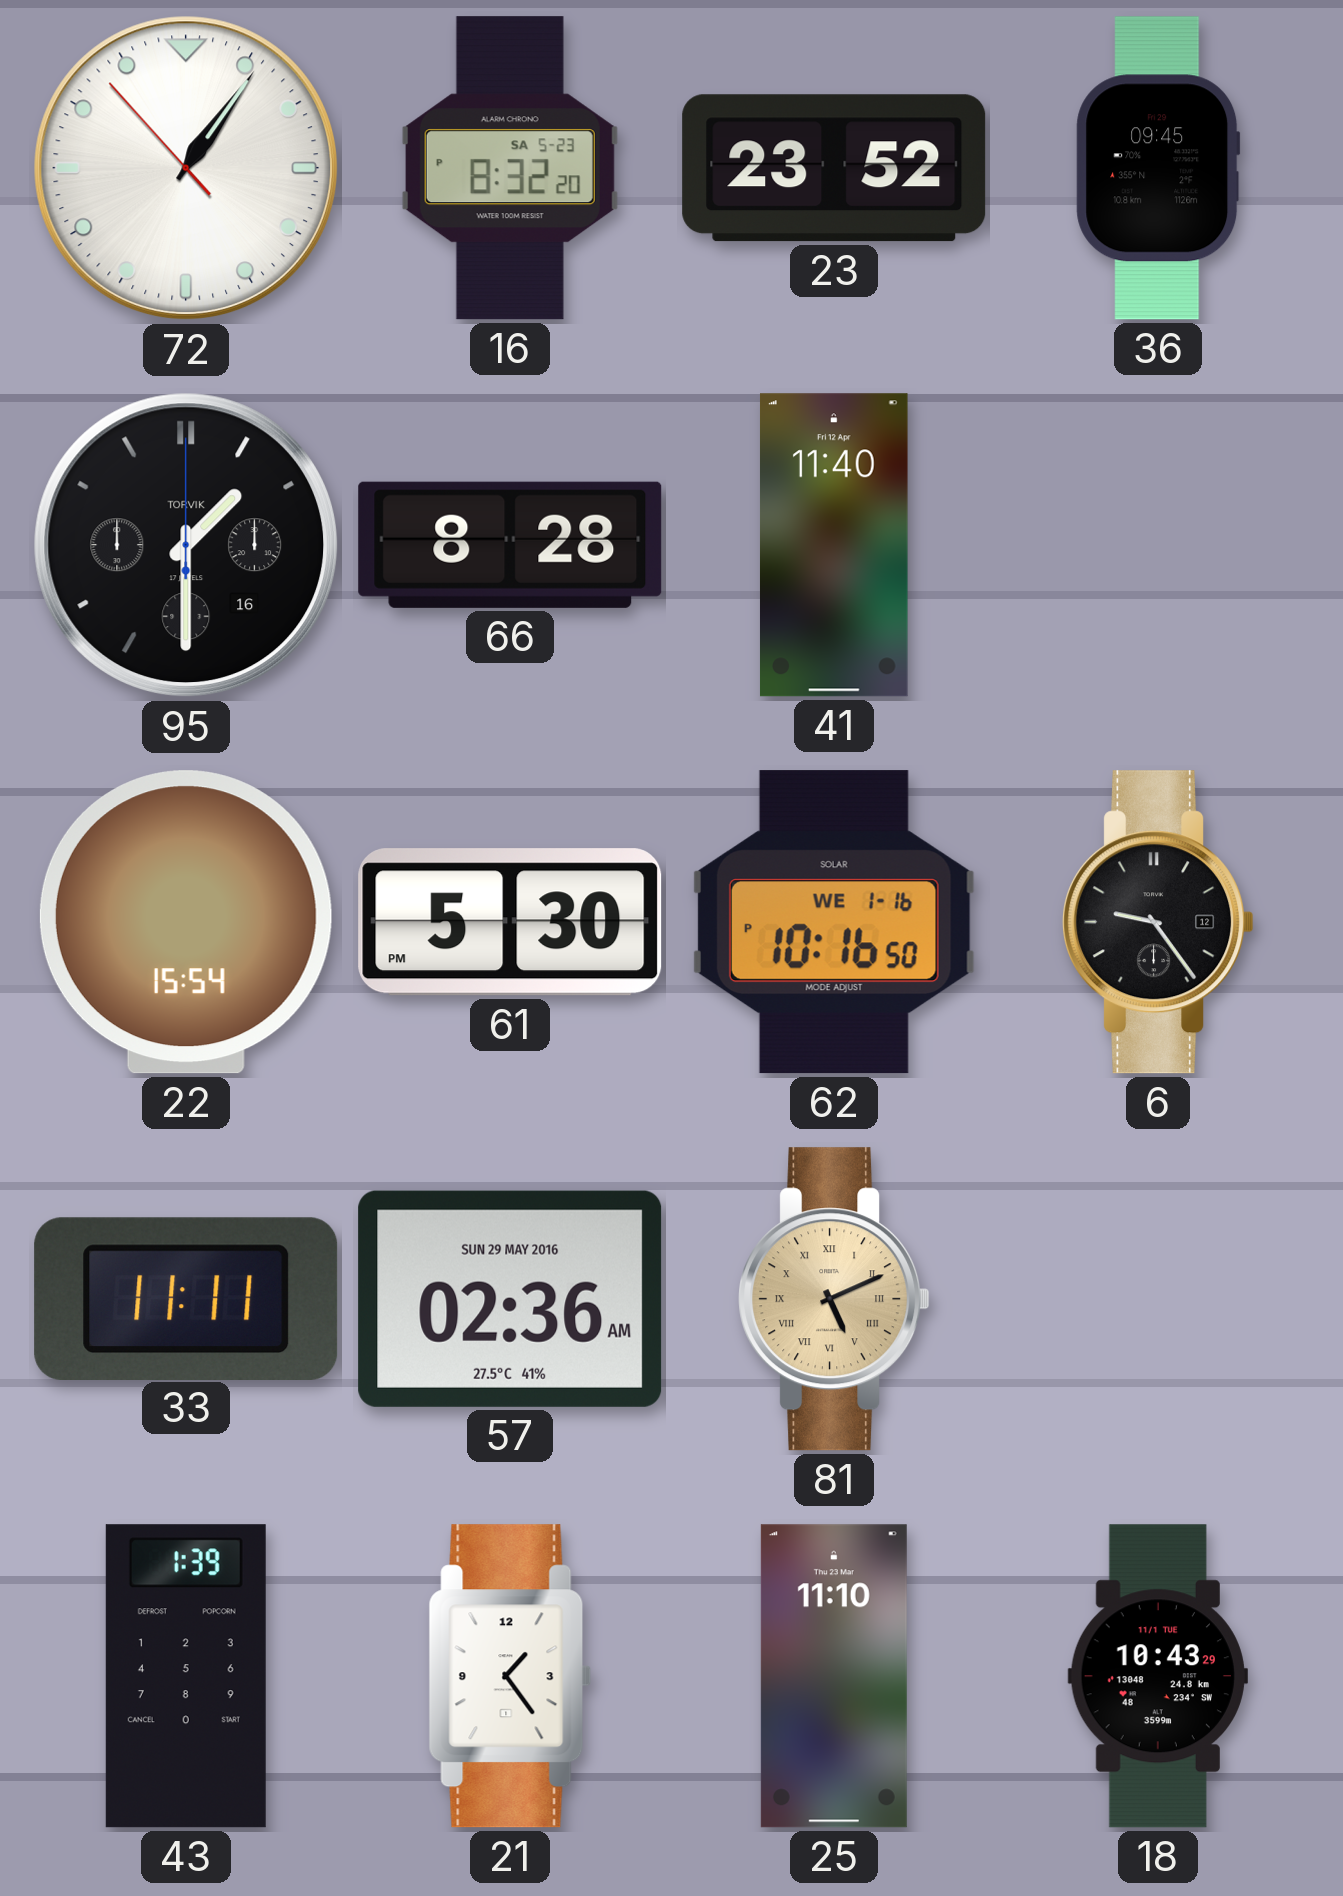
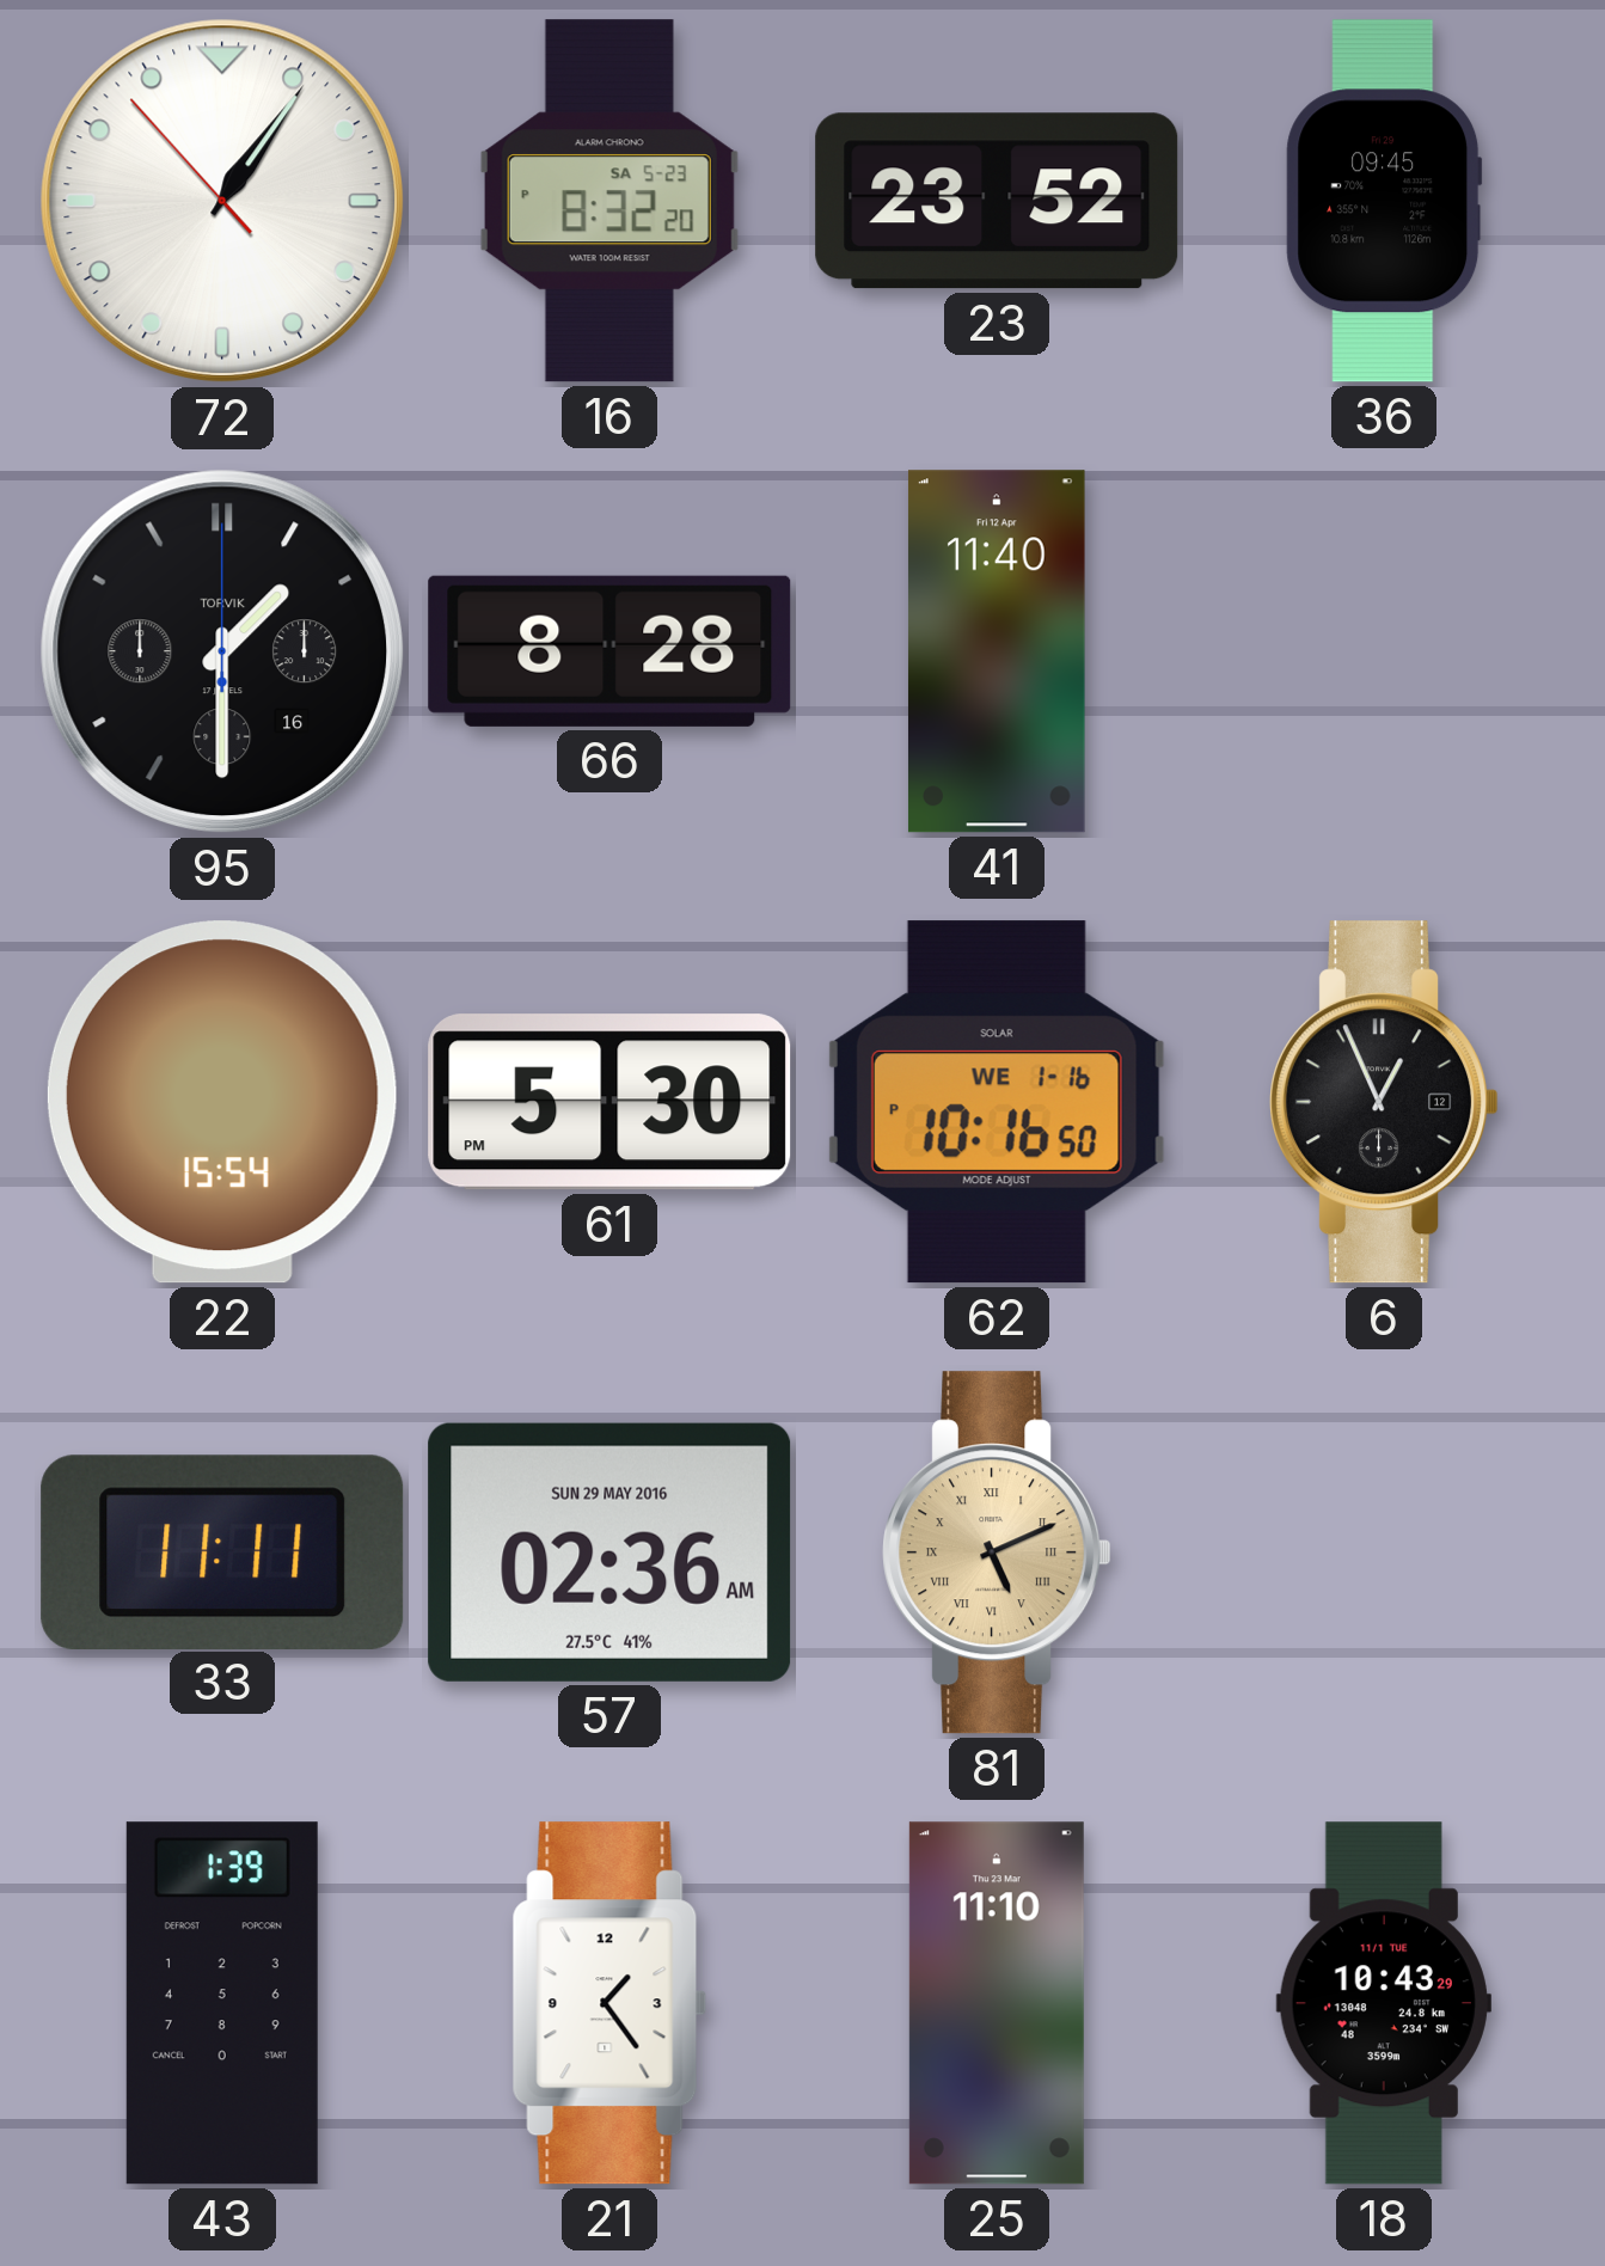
6: 9:24 -> 12:56 (1384, 1102)
